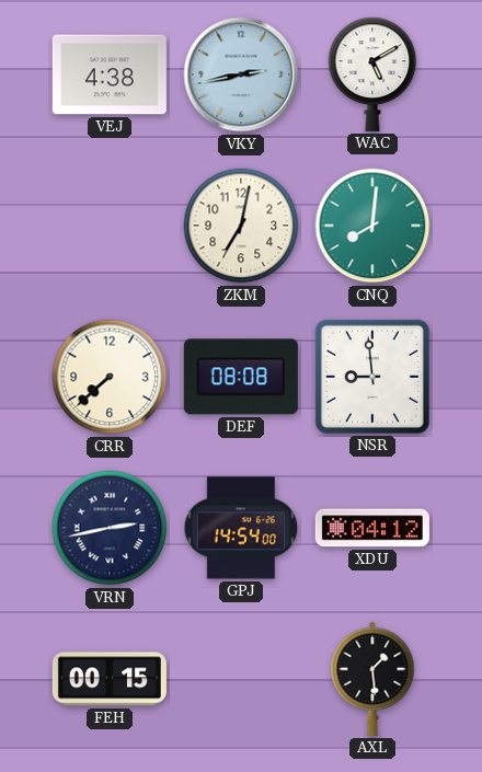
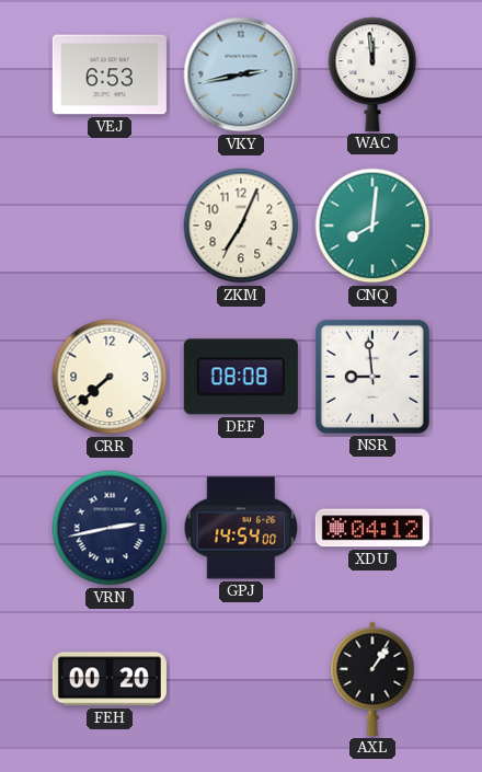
VEJ: 4:38 -> 6:53 (110, 74)
WAC: 5:10 -> 11:59 (372, 74)
ZKM: 7:02 -> 7:04 (241, 226)
FEH: 00:15 -> 00:20 (110, 679)
AXL: 1:29 -> 1:06 (372, 679)
